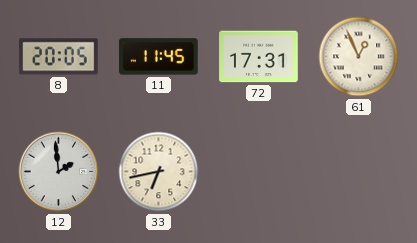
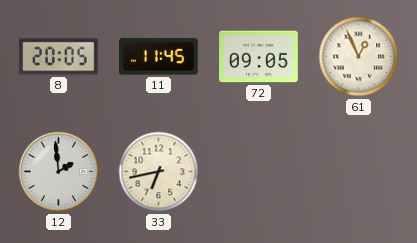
72: 17:31 -> 09:05 (259, 57)
